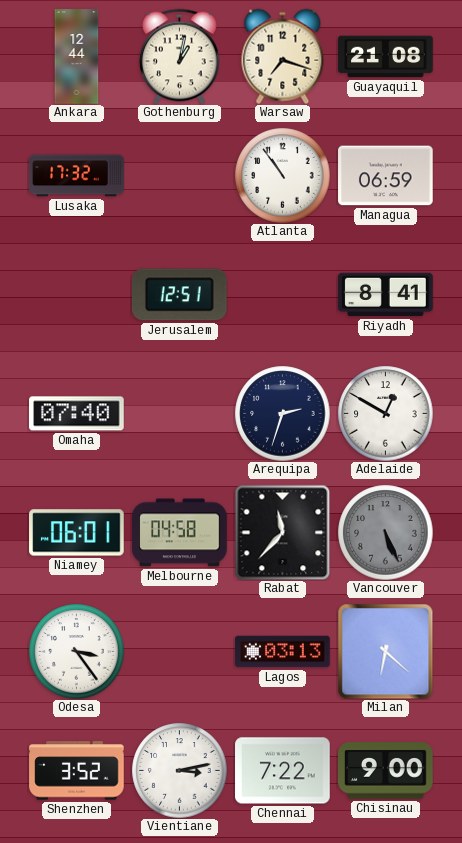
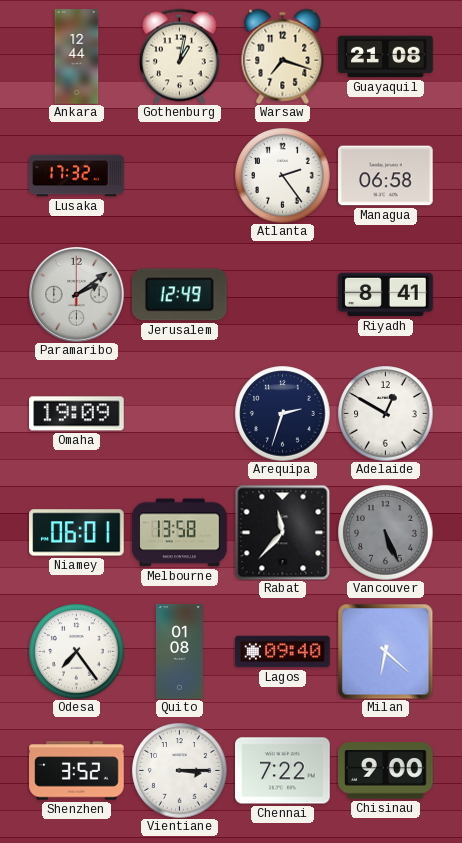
Atlanta: 10:54 -> 2:24 (282, 175)
Managua: 06:59 -> 06:58 (386, 176)
Paramaribo: none -> 2:09 (77, 295)
Jerusalem: 12:51 -> 12:49 (179, 295)
Omaha: 07:40 -> 19:09 (77, 414)
Melbourne: 04:58 -> 13:58 (180, 533)
Odesa: 3:24 -> 7:24 (76, 651)
Quito: none -> 01:08 (179, 652)
Lagos: 03:13 -> 09:40 (283, 652)
Vientiane: 3:13 -> 3:15 (179, 770)
